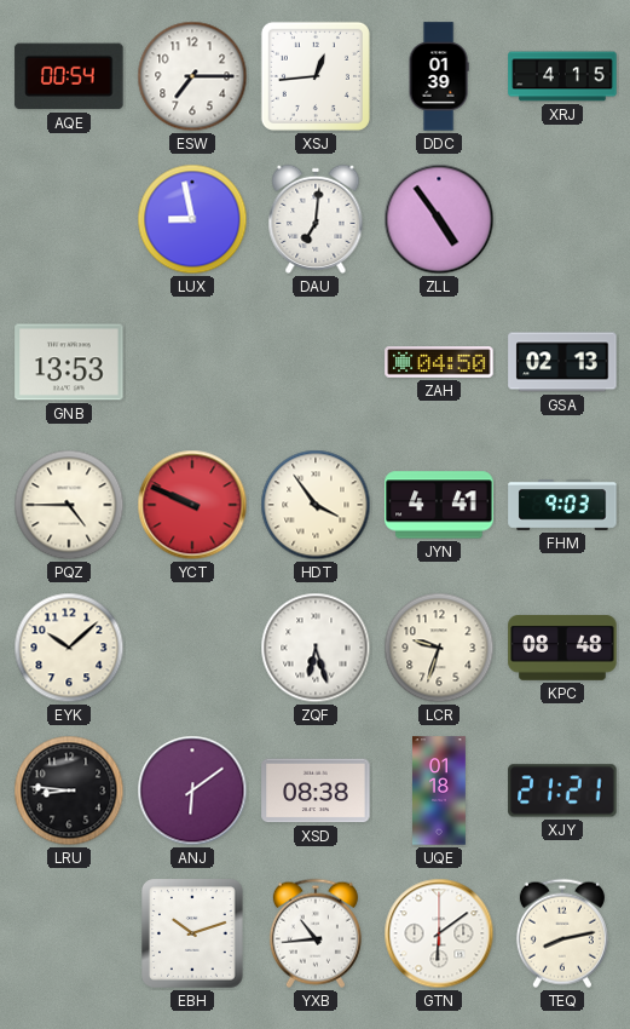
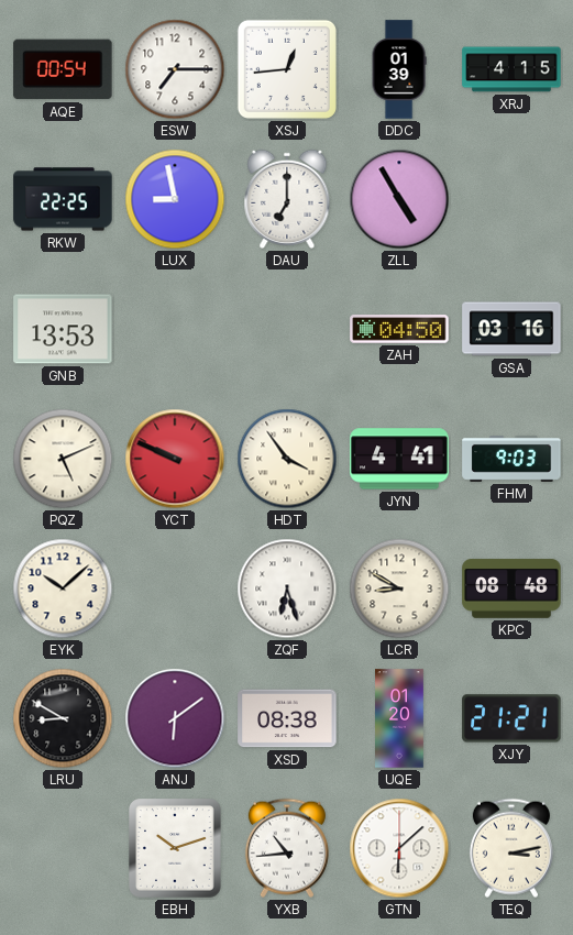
RKW: none -> 22:25 (63, 199)
DAU: 7:01 -> 7:00 (287, 199)
ZLL: 4:54 -> 4:55 (399, 199)
GSA: 02:13 -> 03:16 (511, 329)
PQZ: 4:45 -> 5:11 (63, 459)
LCR: 9:33 -> 8:50 (399, 588)
LRU: 8:46 -> 8:50 (63, 718)
UQE: 01:18 -> 01:20 (400, 718)
GTN: 6:09 -> 6:08 (399, 848)
TEQ: 8:13 -> 3:13 (511, 848)
